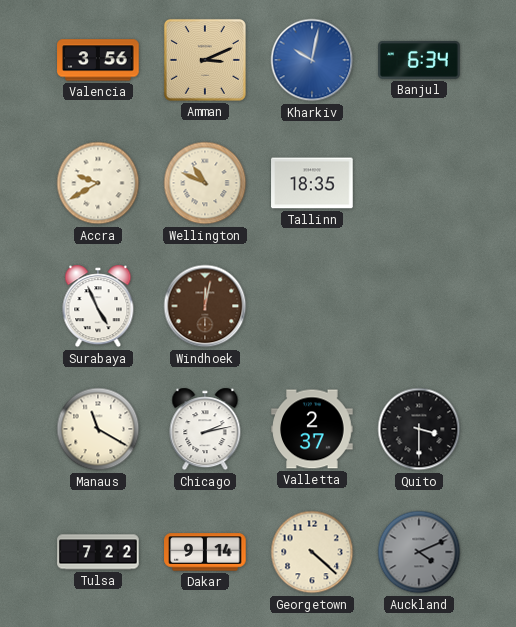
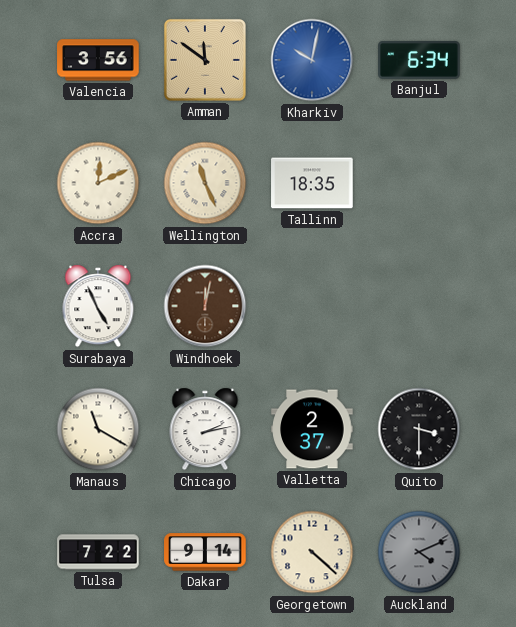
Amman: 3:11 -> 11:51 (205, 60)
Accra: 9:40 -> 12:11 (98, 183)
Wellington: 10:49 -> 11:26 (205, 183)
